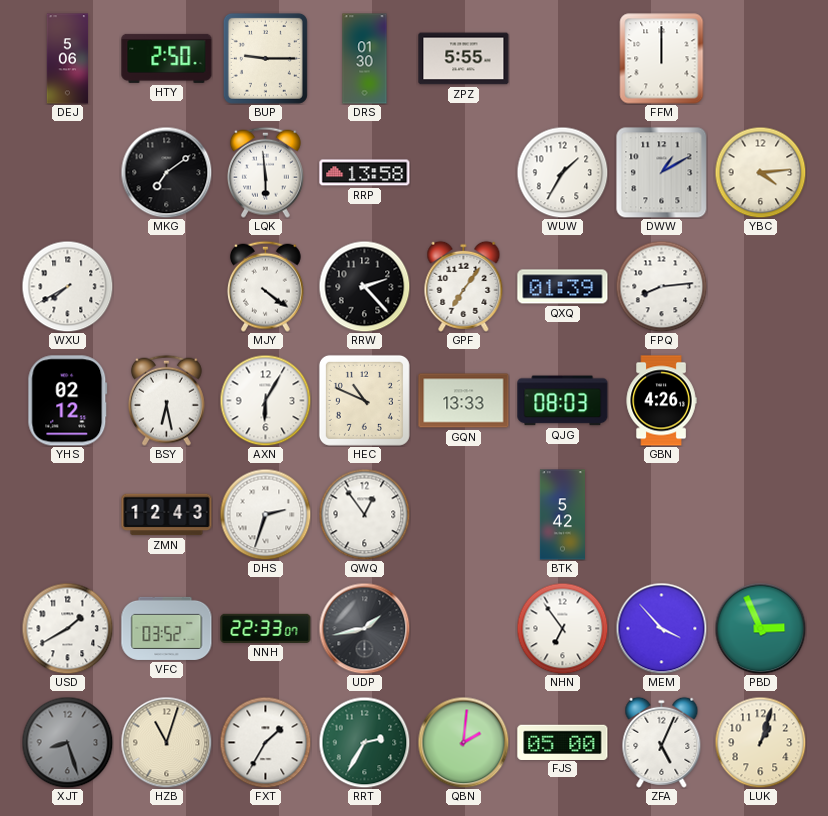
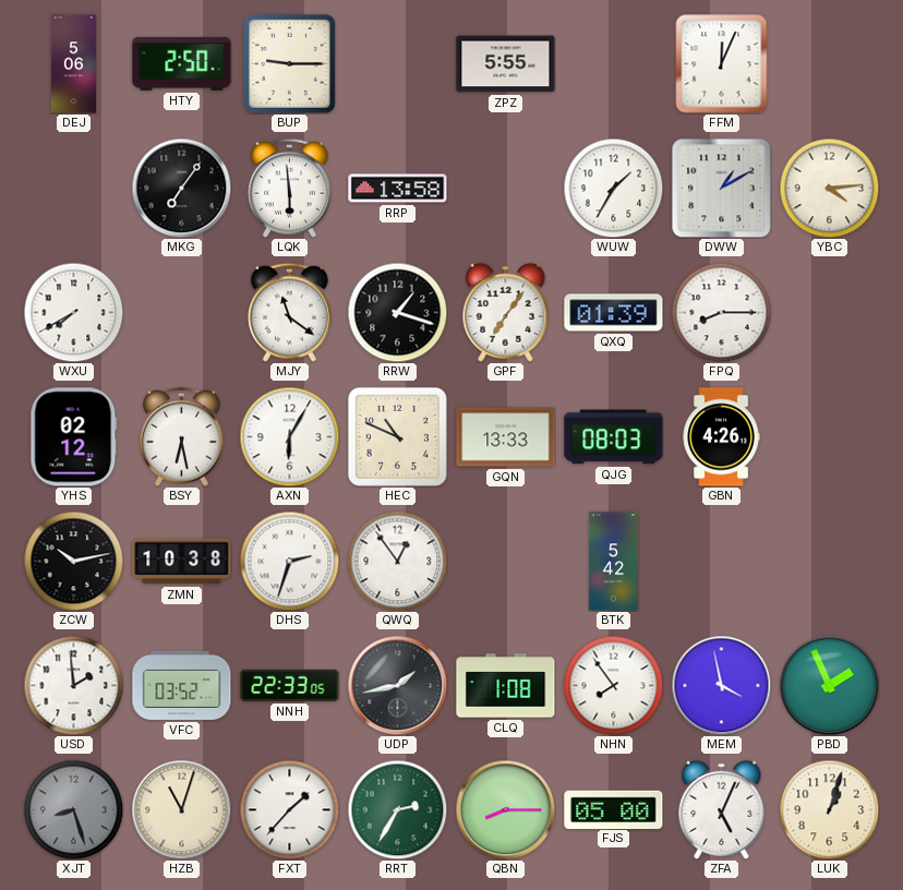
DRS: 01:30 -> none (365, 59)
FFM: 12:00 -> 12:04 (722, 64)
MKG: 7:09 -> 7:06 (181, 188)
MJY: 4:21 -> 11:21 (289, 312)
RRW: 2:23 -> 1:18 (397, 312)
FPQ: 8:14 -> 8:15 (721, 312)
ZCW: none -> 10:13 (73, 561)
ZMN: 12:43 -> 10:38 (182, 562)
USD: 1:40 -> 1:59 (73, 685)
NNH: 22:33:07 -> 22:33:05 (290, 685)
CLQ: none -> 1:08 (506, 686)
NHN: 6:54 -> 7:54 (613, 685)
MEM: 3:53 -> 3:58 (721, 685)
PBD: 2:56 -> 1:56 (829, 685)
FXT: 1:35 -> 1:37 (289, 809)
QBN: 2:01 -> 8:15 (505, 809)
